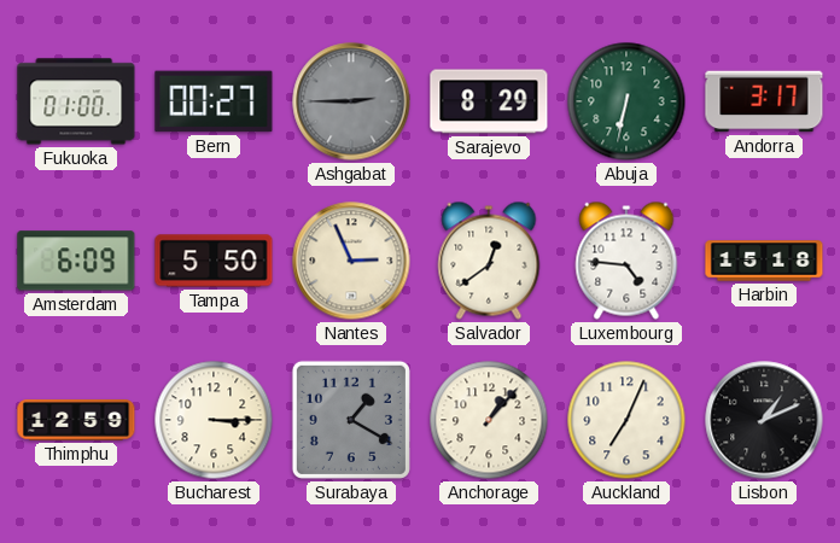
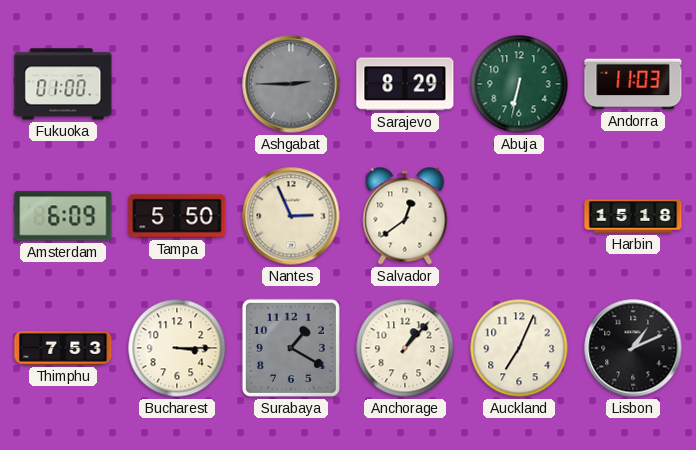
Bern: 00:27 -> none (214, 101)
Andorra: 3:17 -> 11:03 (633, 84)
Luxembourg: 4:46 -> none (626, 261)
Thimphu: 12:59 -> 7:53 (63, 349)
